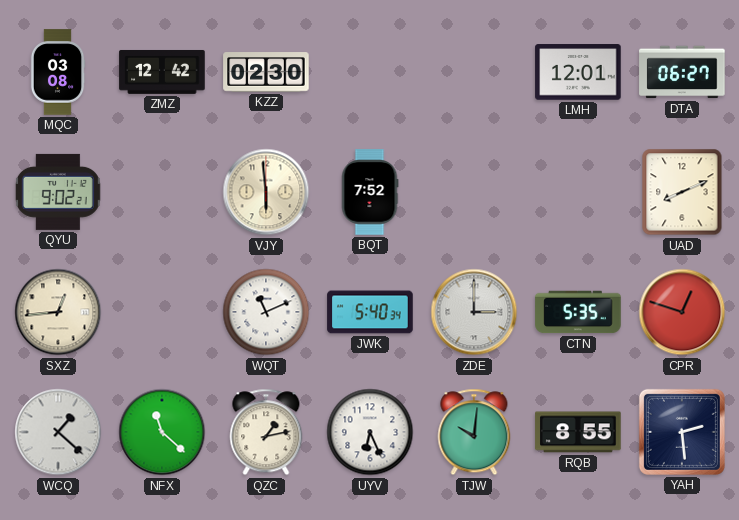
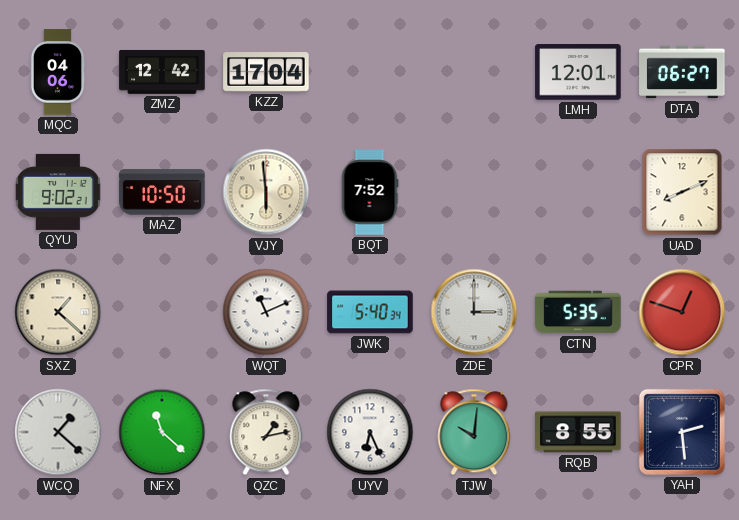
MQC: 03:08 -> 04:06 (58, 72)
KZZ: 02:30 -> 17:04 (266, 72)
MAZ: none -> 10:50 (162, 192)
SXZ: 12:44 -> 1:22 (58, 312)
